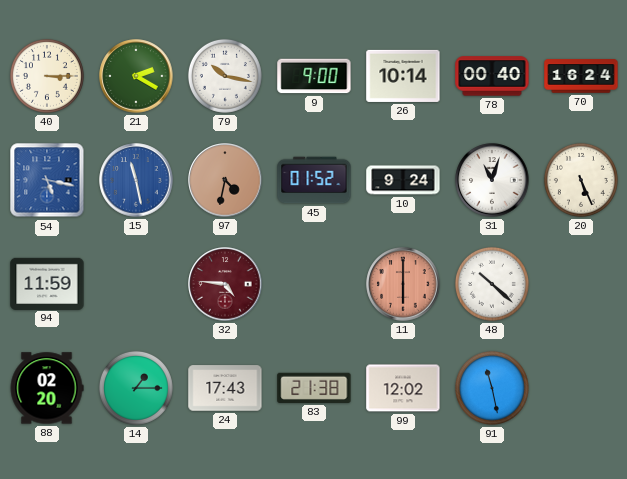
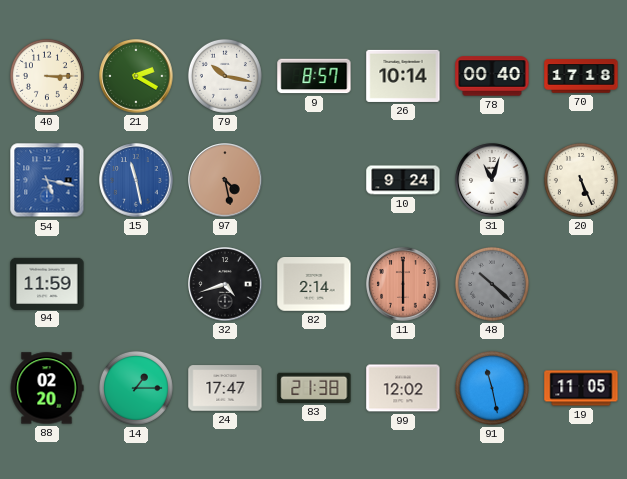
9: 9:00 -> 8:57 (314, 76)
70: 16:24 -> 17:18 (581, 76)
97: 4:32 -> 4:28 (225, 180)
45: 01:52 -> none (314, 180)
32: 4:46 -> 4:42 (225, 284)
32 dial: burgundy -> black (225, 284)
82: none -> 2:14 (314, 284)
48 dial: white -> grey (492, 284)
24: 17:43 -> 17:47 (225, 388)
19: none -> 11:05 (581, 388)
